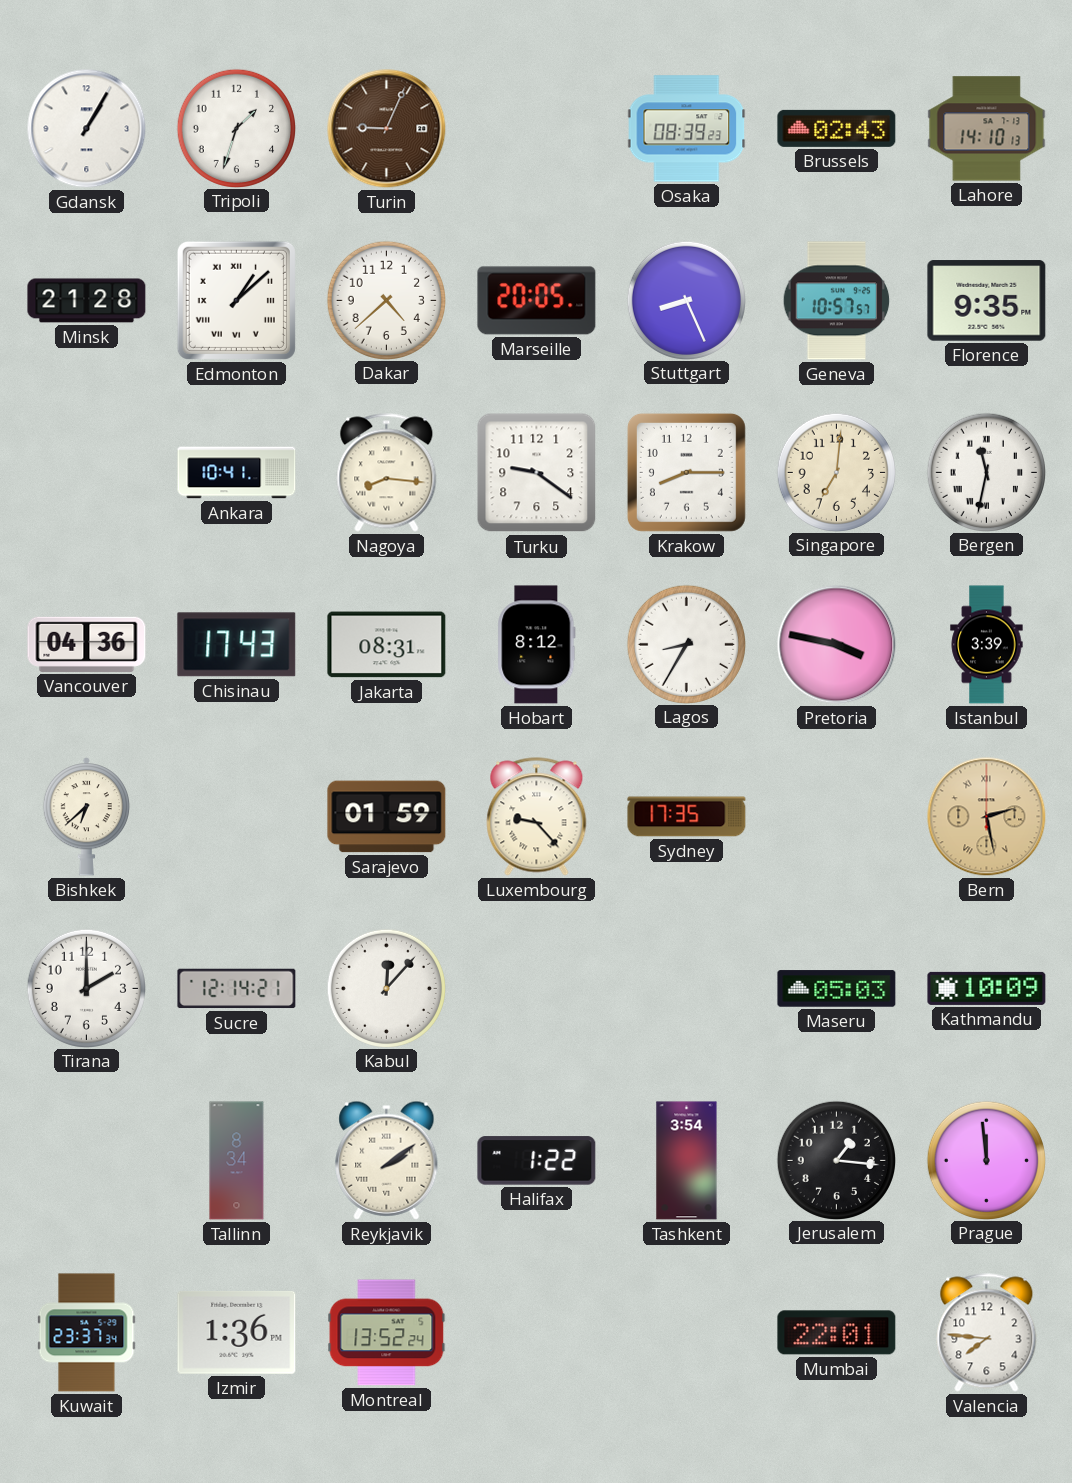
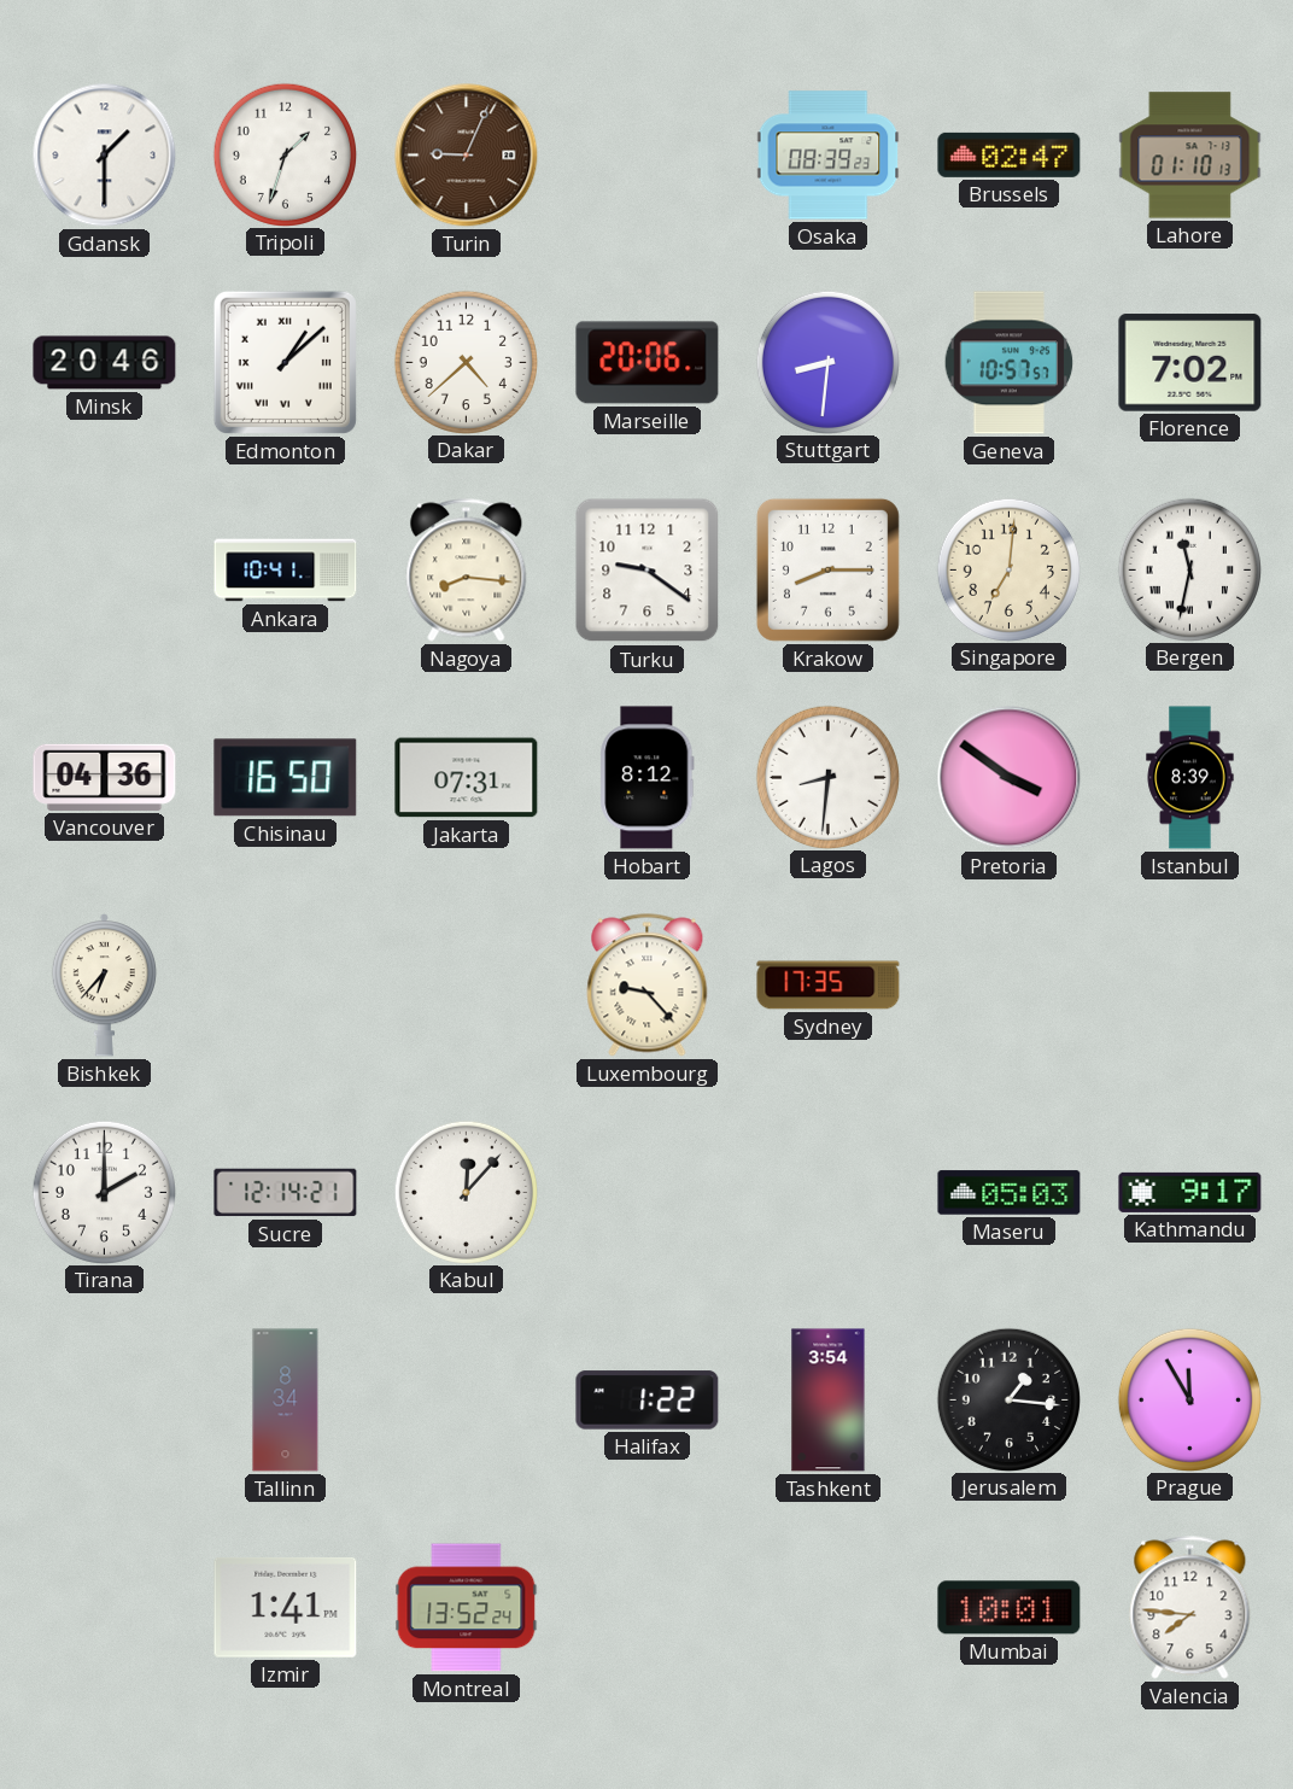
Gdansk: 1:05 -> 1:30 (105, 156)
Brussels: 02:43 -> 02:47 (1010, 154)
Lahore: 14:10 -> 01:10 (1190, 156)
Minsk: 21:28 -> 20:46 (105, 363)
Marseille: 20:05 -> 20:06 (648, 363)
Stuttgart: 8:26 -> 8:31 (827, 362)
Florence: 9:35 -> 7:02 (1190, 363)
Chisinau: 17:43 -> 16:50 (286, 778)
Jakarta: 08:31 -> 07:31 (467, 778)
Lagos: 8:35 -> 8:31 (827, 777)
Pretoria: 3:47 -> 3:51 (1010, 778)
Istanbul: 3:39 -> 8:39 (1190, 778)
Bishkek: 6:38 -> 6:37 (104, 986)
Sarajevo: 01:59 -> none (387, 817)
Bern: 2:28 -> none (987, 817)
Kathmandu: 10:09 -> 9:17 (1190, 1192)
Reykjavik: 2:09 -> none (387, 1160)
Prague: 11:59 -> 11:55 (1189, 1399)
Kuwait: 23:37 -> none (87, 1333)
Izmir: 1:36 -> 1:41 (286, 1607)
Mumbai: 22:01 -> 10:01 (1010, 1608)
